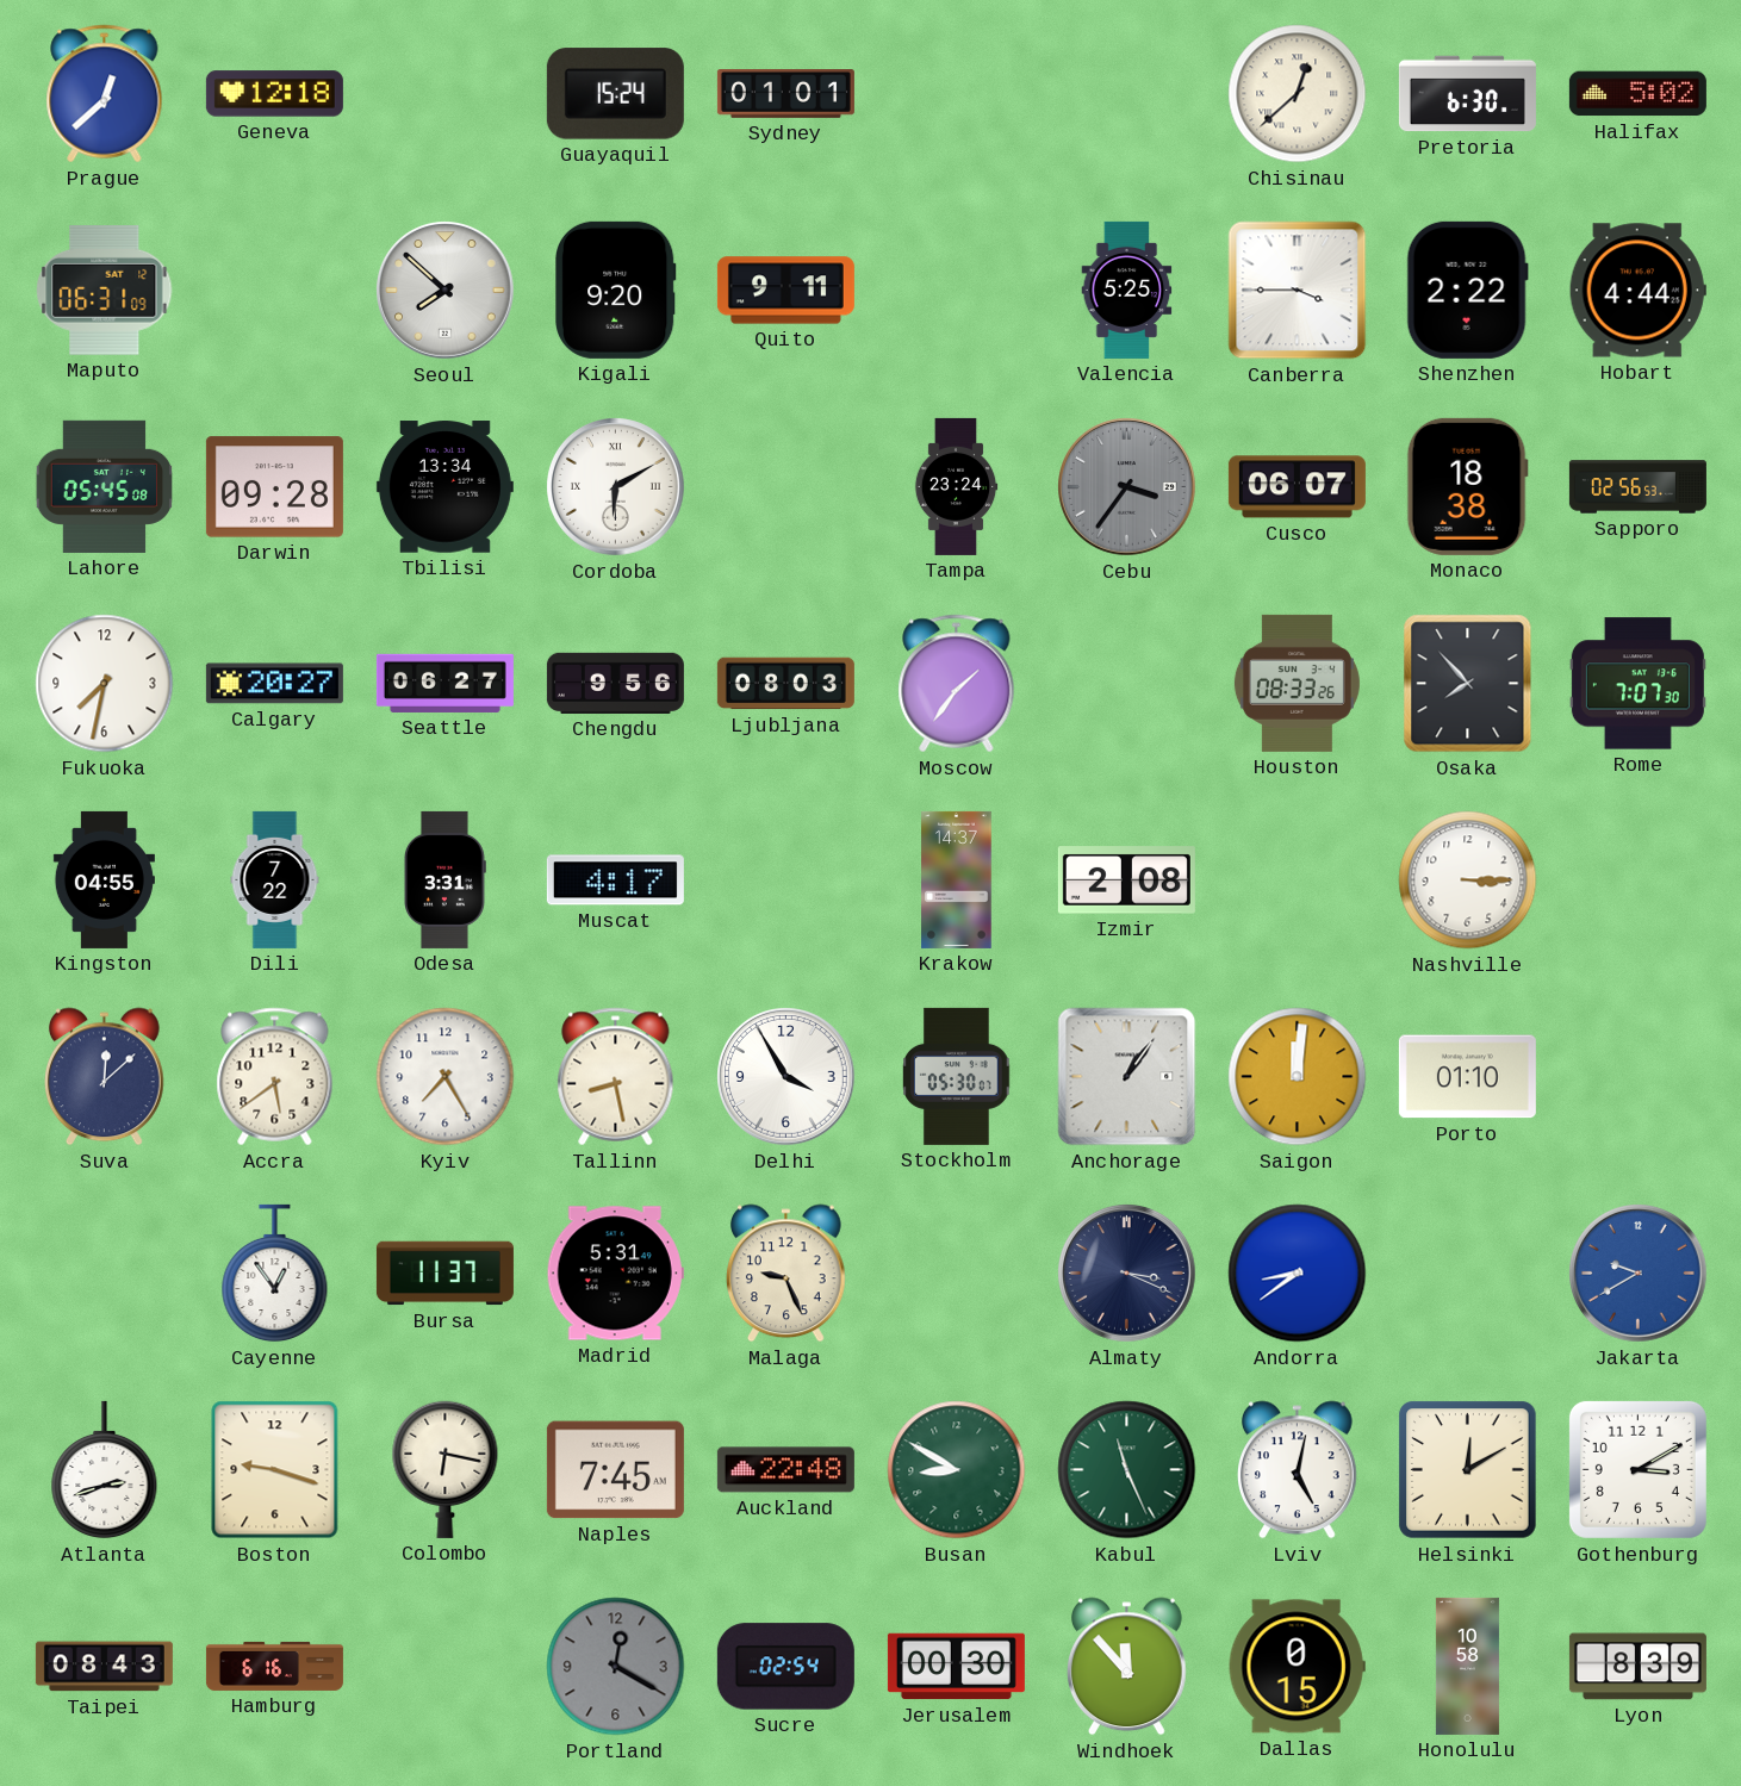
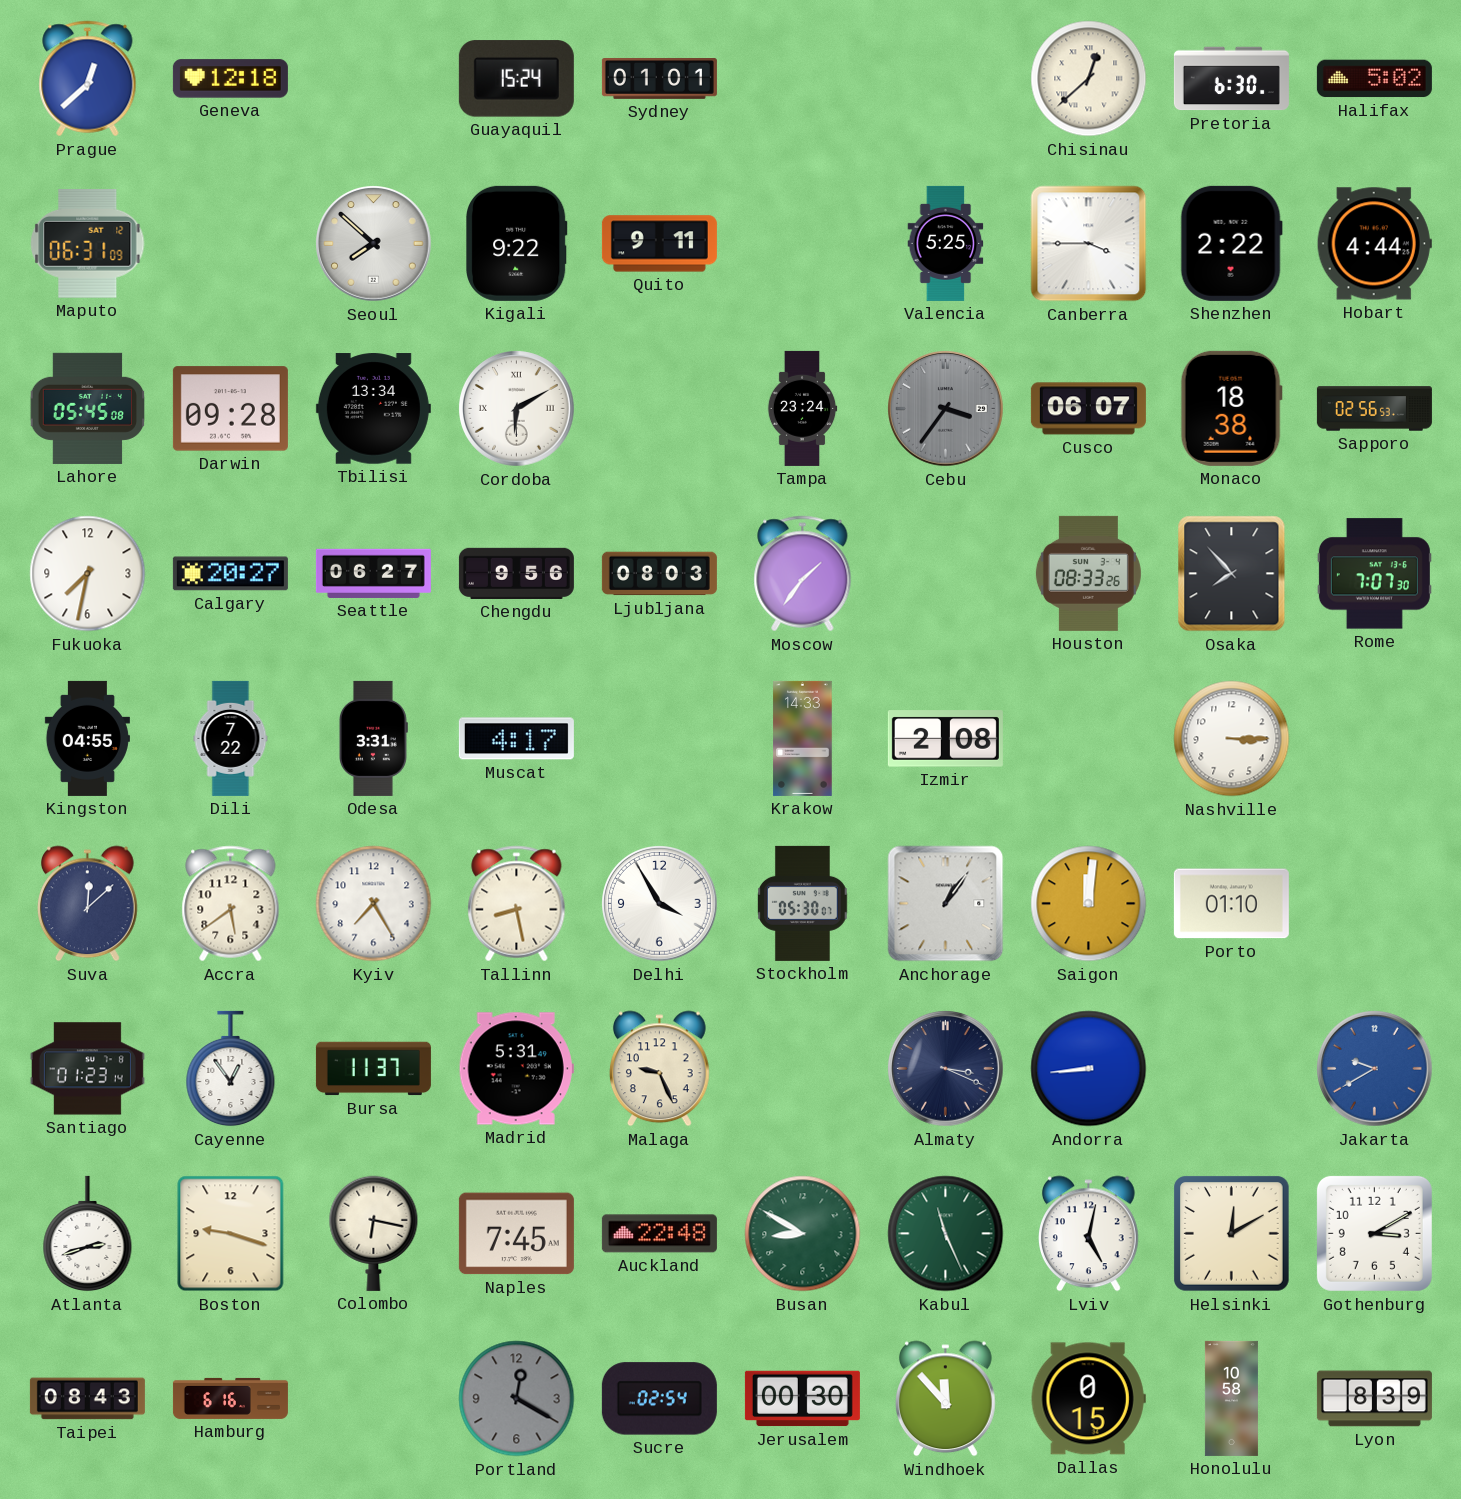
Kigali: 9:20 -> 9:22 (517, 243)
Krakow: 14:37 -> 14:33 (803, 738)
Santiago: none -> 01:23 (87, 1069)
Andorra: 8:39 -> 8:44 (1089, 1069)
